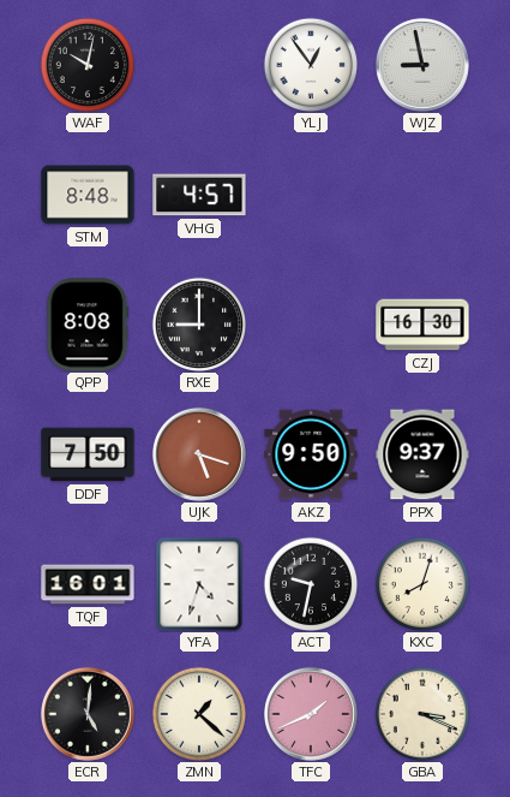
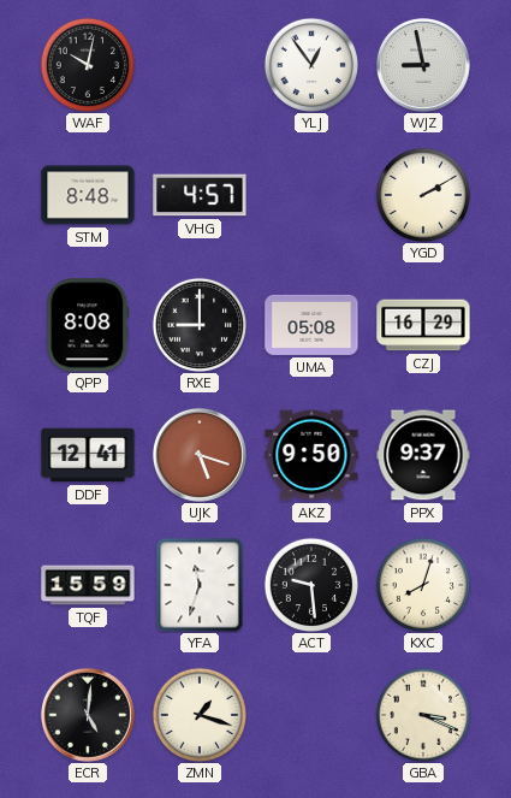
YGD: none -> 2:10 (422, 194)
UMA: none -> 05:08 (311, 325)
CZJ: 16:30 -> 16:29 (423, 325)
DDF: 7:50 -> 12:41 (88, 455)
TQF: 16:01 -> 15:59 (88, 585)
YFA: 4:33 -> 11:33 (200, 585)
ACT: 9:32 -> 9:29 (310, 584)
ZMN: 1:22 -> 1:18 (198, 714)
TFC: 1:41 -> none (311, 714)
